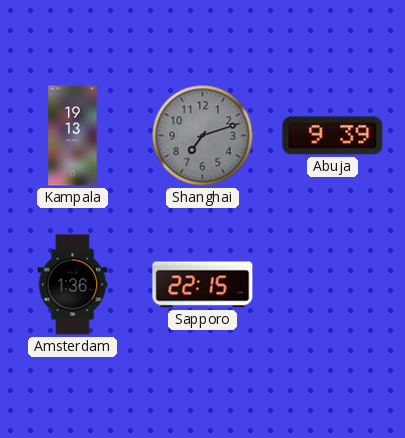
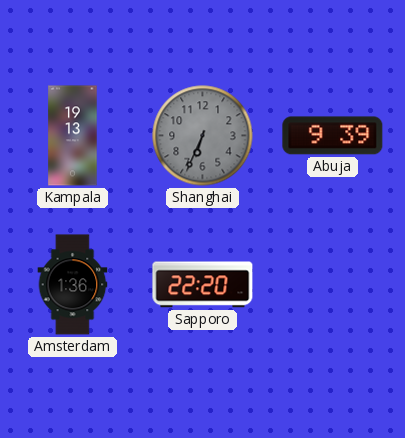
Shanghai: 7:12 -> 6:34 (203, 136)
Sapporo: 22:15 -> 22:20 (203, 285)
